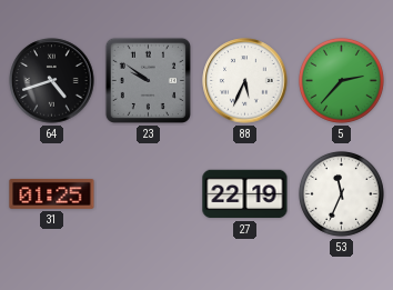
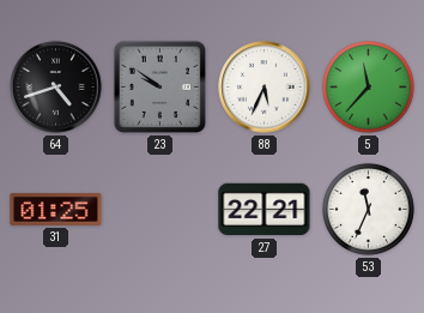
5: 2:37 -> 11:37 (368, 86)
27: 22:19 -> 22:21 (265, 210)
